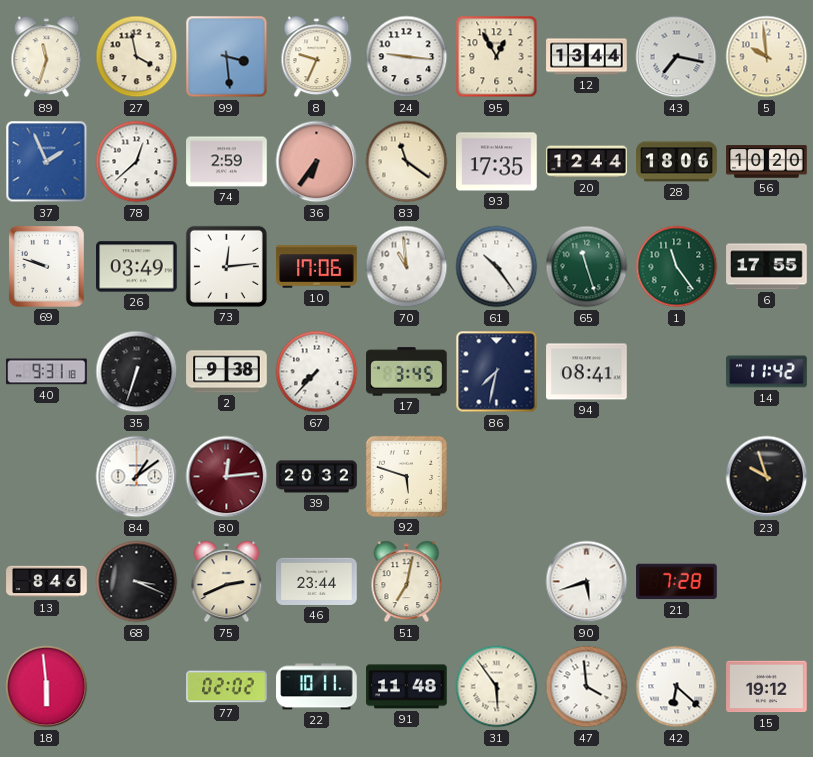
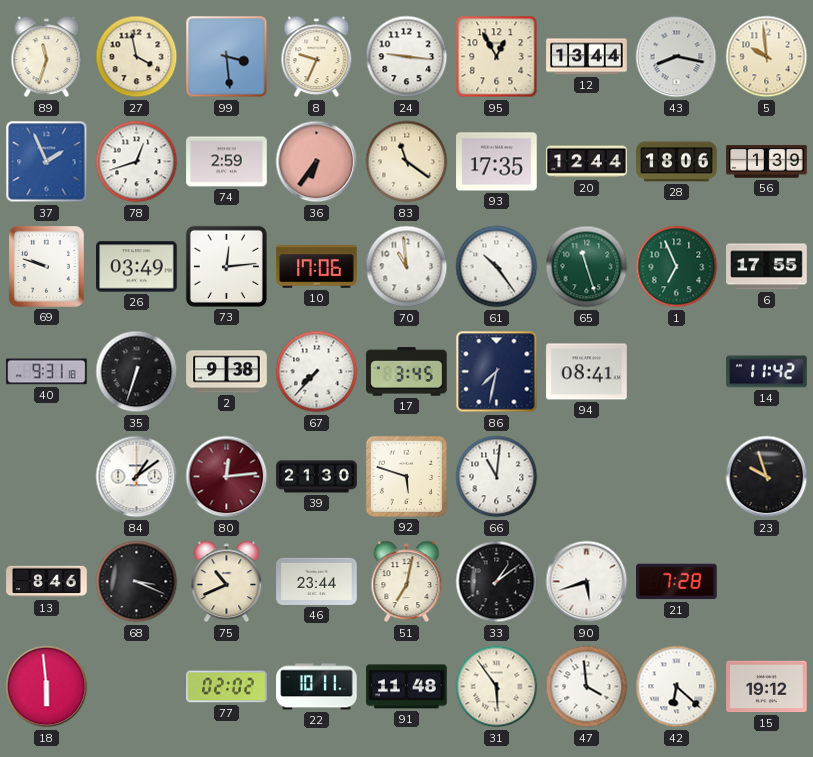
43: 7:17 -> 8:17 (677, 57)
78: 12:38 -> 12:42 (137, 162)
56: 10:20 -> 1:39 (767, 162)
1: 11:24 -> 6:56 (677, 267)
39: 20:32 -> 21:30 (317, 477)
66: none -> 11:01 (497, 477)
75: 2:41 -> 10:41 (227, 582)
33: none -> 1:09 (497, 582)
